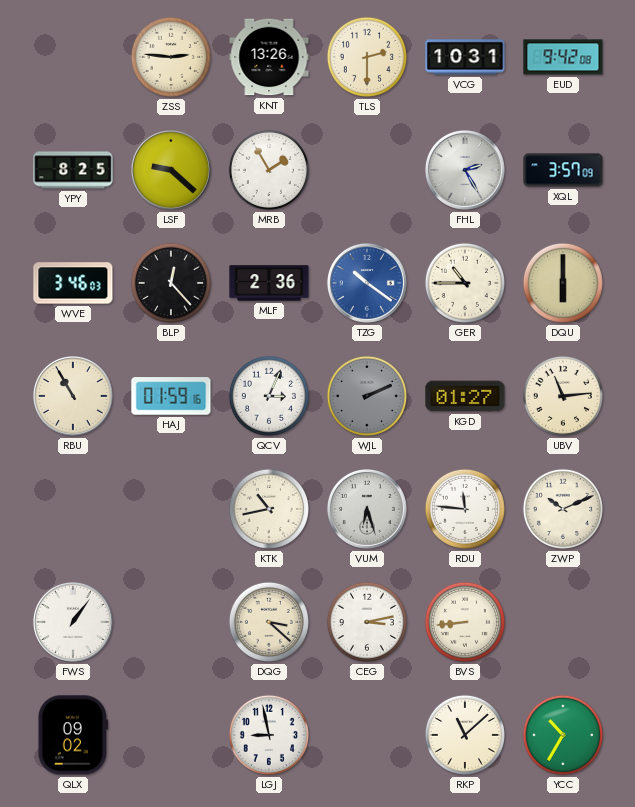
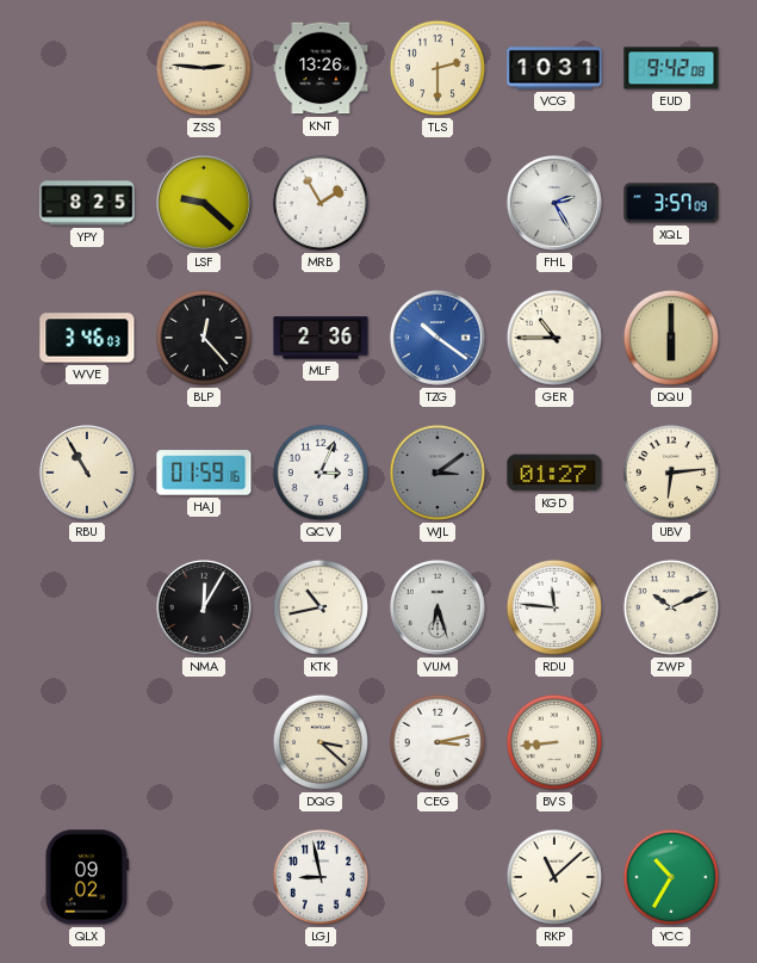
WJL: 2:11 -> 3:09 (438, 473)
UBV: 11:14 -> 6:14 (671, 473)
NMA: none -> 12:05 (204, 607)
FWS: 1:06 -> none (73, 622)
